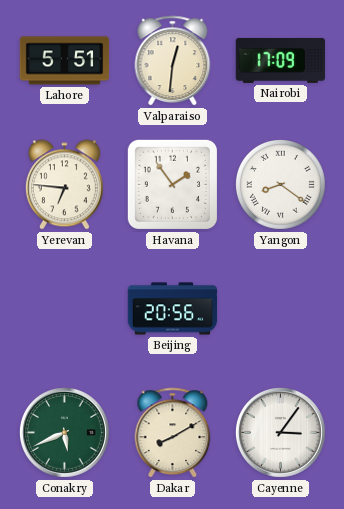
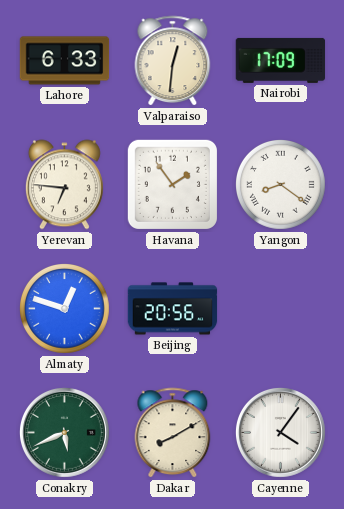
Lahore: 5:51 -> 6:33 (65, 61)
Almaty: none -> 12:48 (65, 309)
Cayenne: 3:06 -> 4:06 (280, 432)
